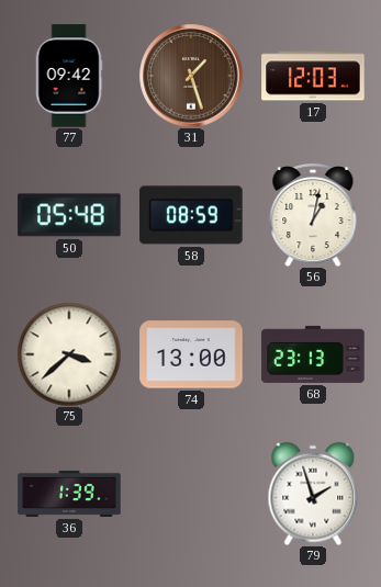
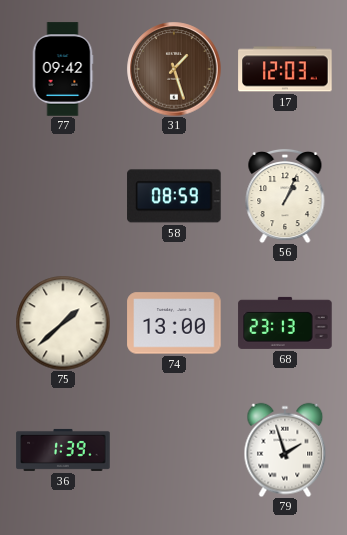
50: 05:48 -> none (69, 215)
56: 1:02 -> 1:04 (285, 196)
75: 3:38 -> 1:38 (63, 323)
